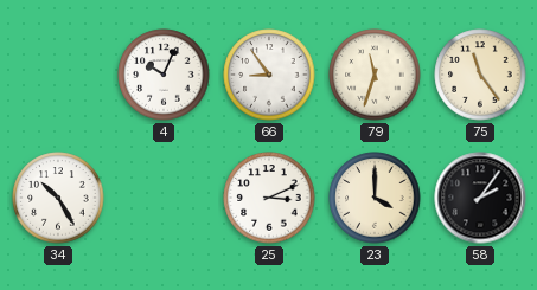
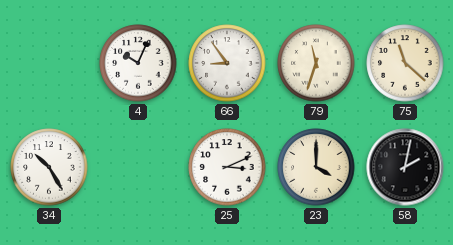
75: 11:24 -> 11:22 (405, 63)
58: 2:06 -> 2:02 (405, 167)
